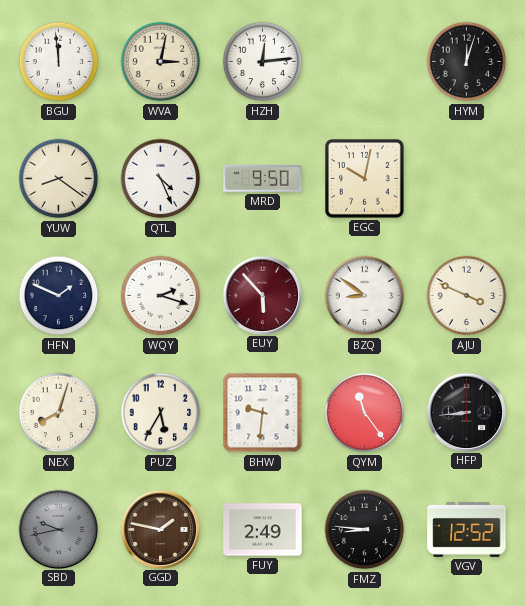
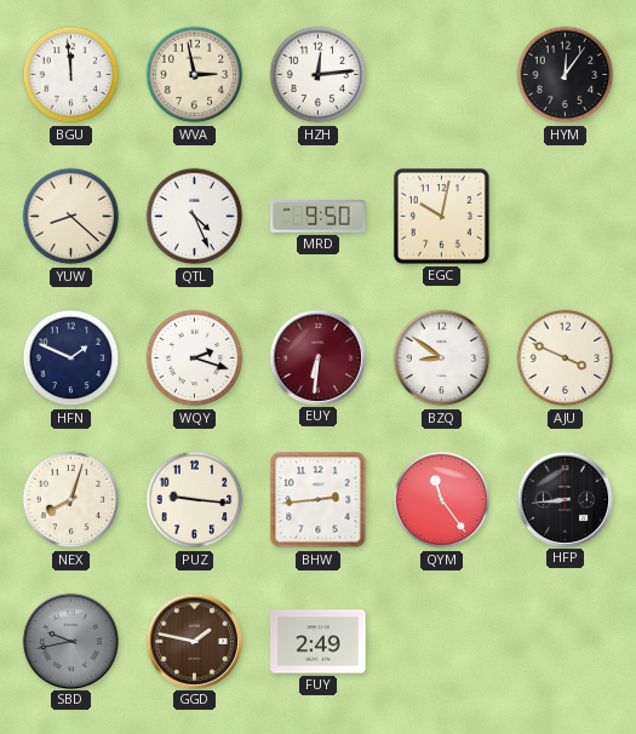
WVA: 3:02 -> 2:58 (195, 75)
HYM: 12:03 -> 12:06 (566, 75)
YUW: 8:21 -> 8:22 (71, 217)
EUY: 5:53 -> 6:31 (317, 357)
PUZ: 5:35 -> 9:16 (195, 500)
BHW: 9:31 -> 2:44 (319, 500)
FMZ: 8:46 -> none (365, 530)
VGV: 12:52 -> none (467, 530)
